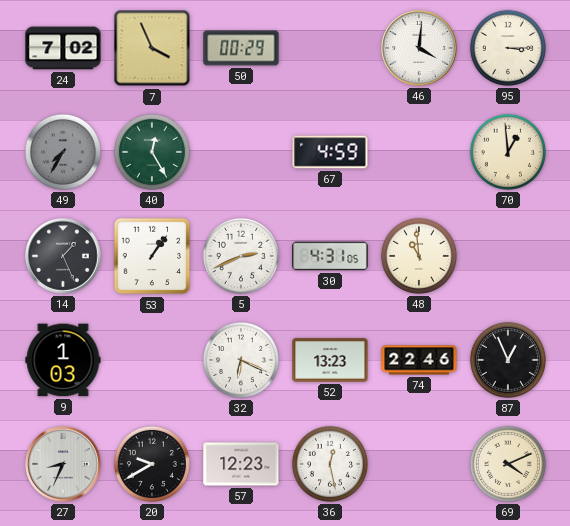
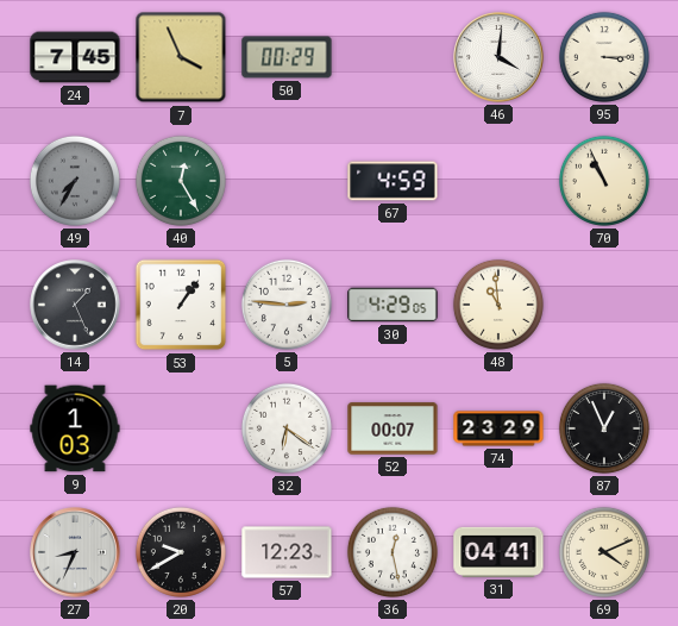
24: 7:02 -> 7:45 (75, 57)
70: 12:59 -> 10:56 (604, 181)
5: 2:41 -> 2:46 (287, 305)
30: 4:31 -> 4:29 (393, 305)
32: 6:19 -> 6:21 (287, 428)
52: 13:23 -> 00:07 (393, 428)
74: 22:46 -> 23:29 (498, 428)
31: none -> 04:41 (498, 552)
